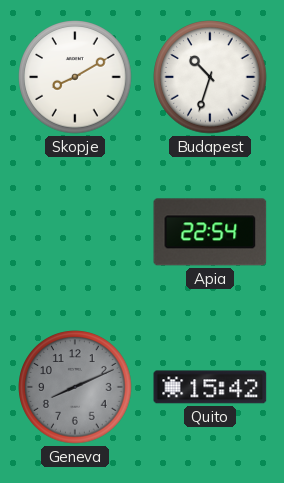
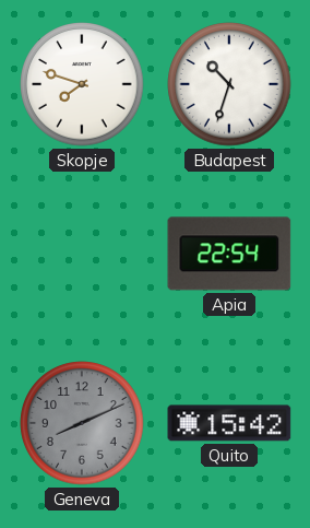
Skopje: 8:10 -> 7:48 (82, 84)
